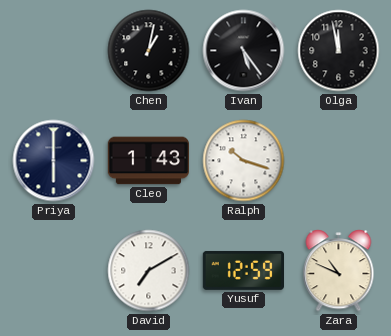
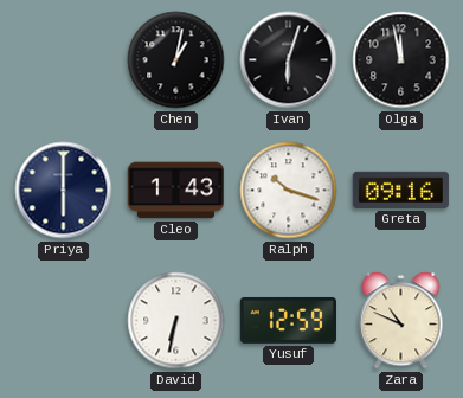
Ivan: 5:24 -> 6:03 (289, 60)
Greta: none -> 09:16 (400, 190)
David: 7:10 -> 6:32 (176, 321)
